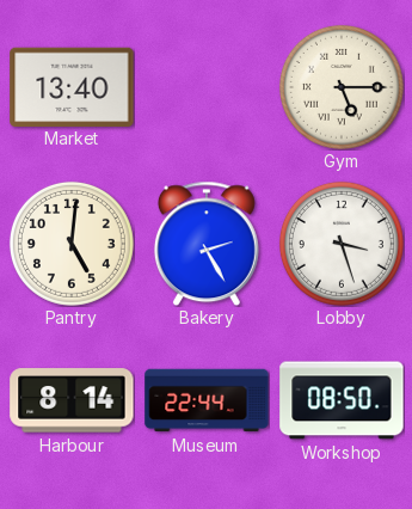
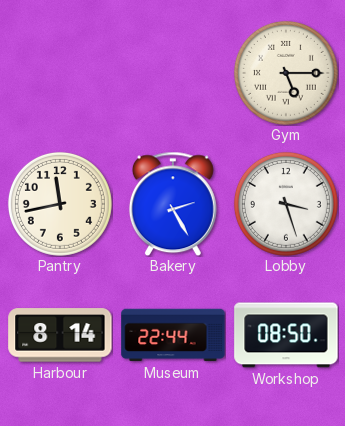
Market: 13:40 -> none (72, 86)
Pantry: 5:01 -> 11:43 (60, 204)
